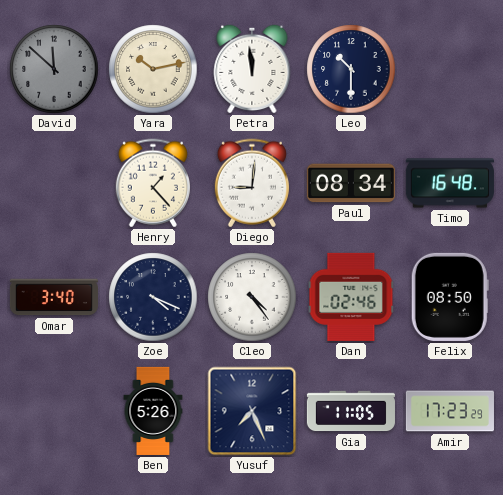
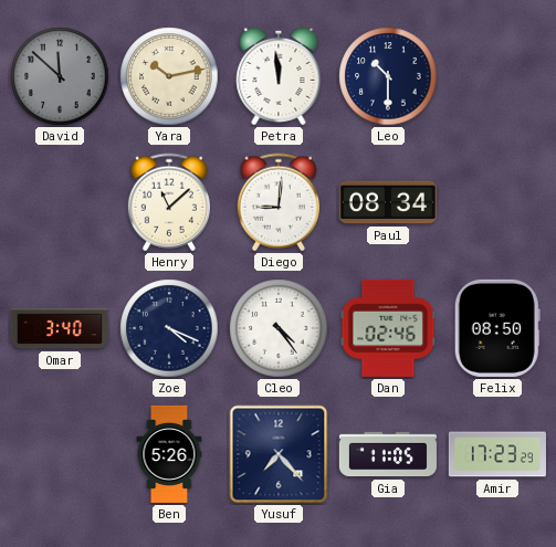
Henry: 1:23 -> 11:08 (169, 202)
Timo: 16:48 -> none (450, 183)
Yusuf: 7:26 -> 7:23 (279, 454)
